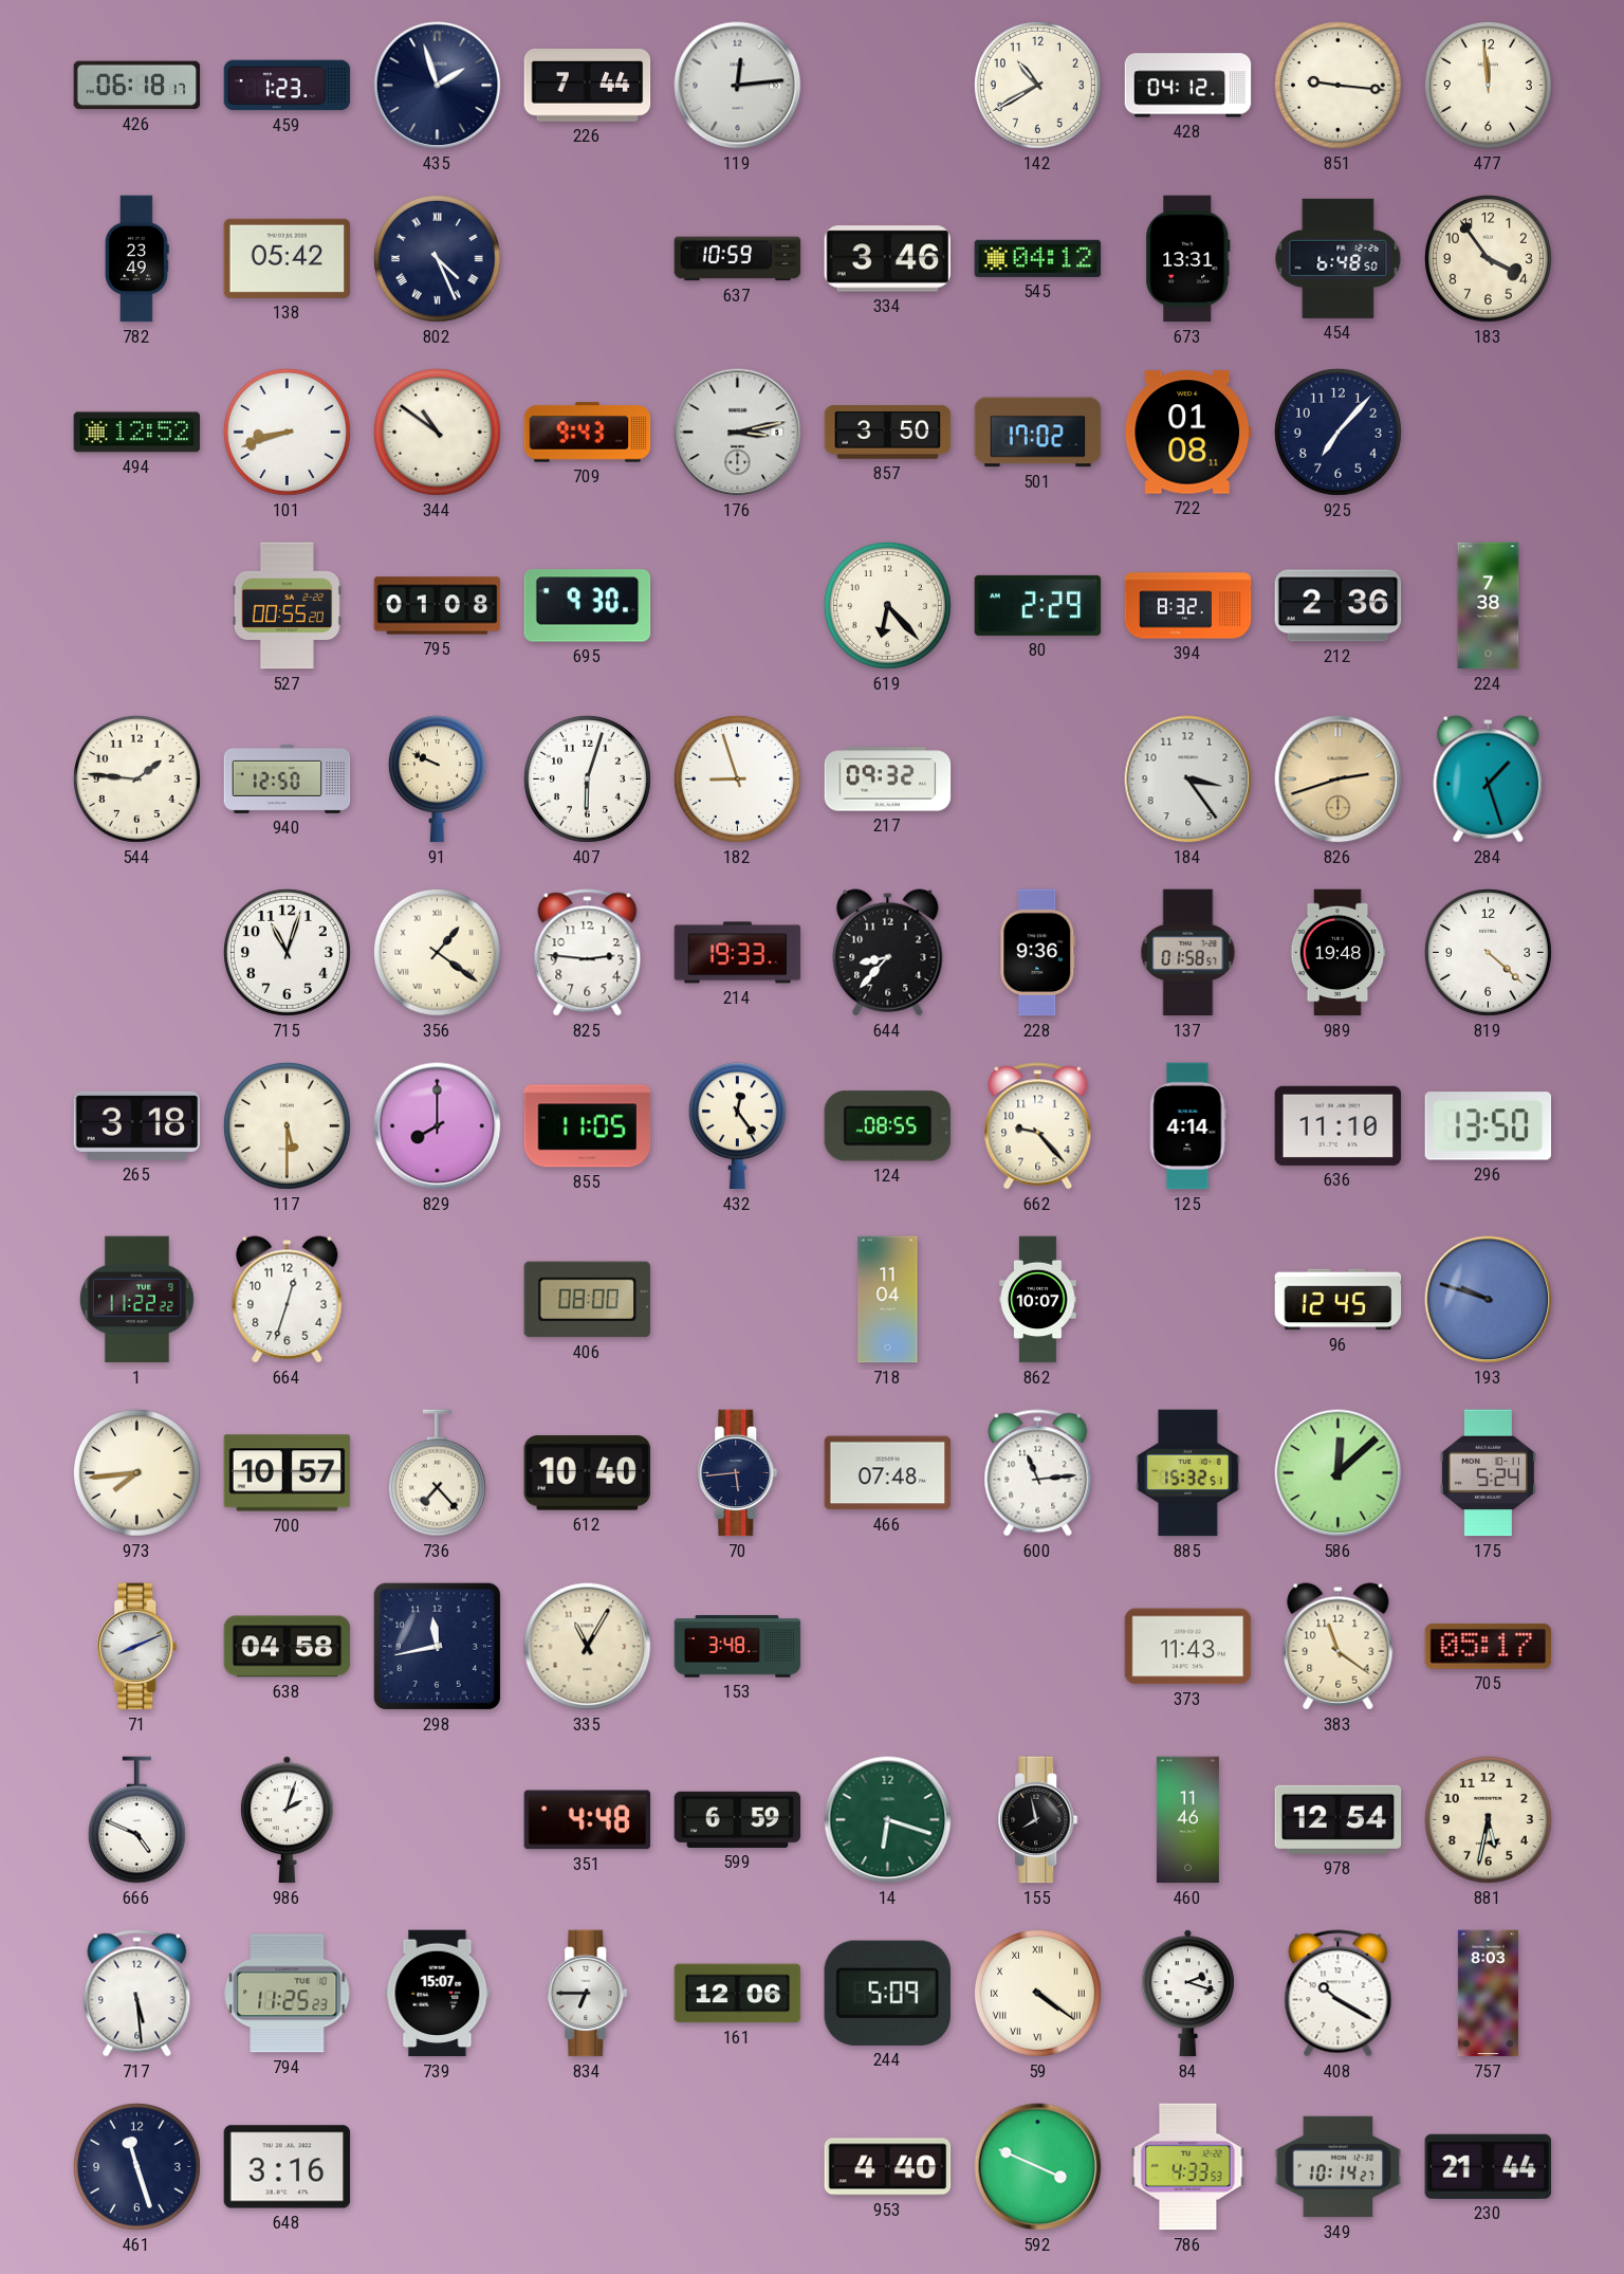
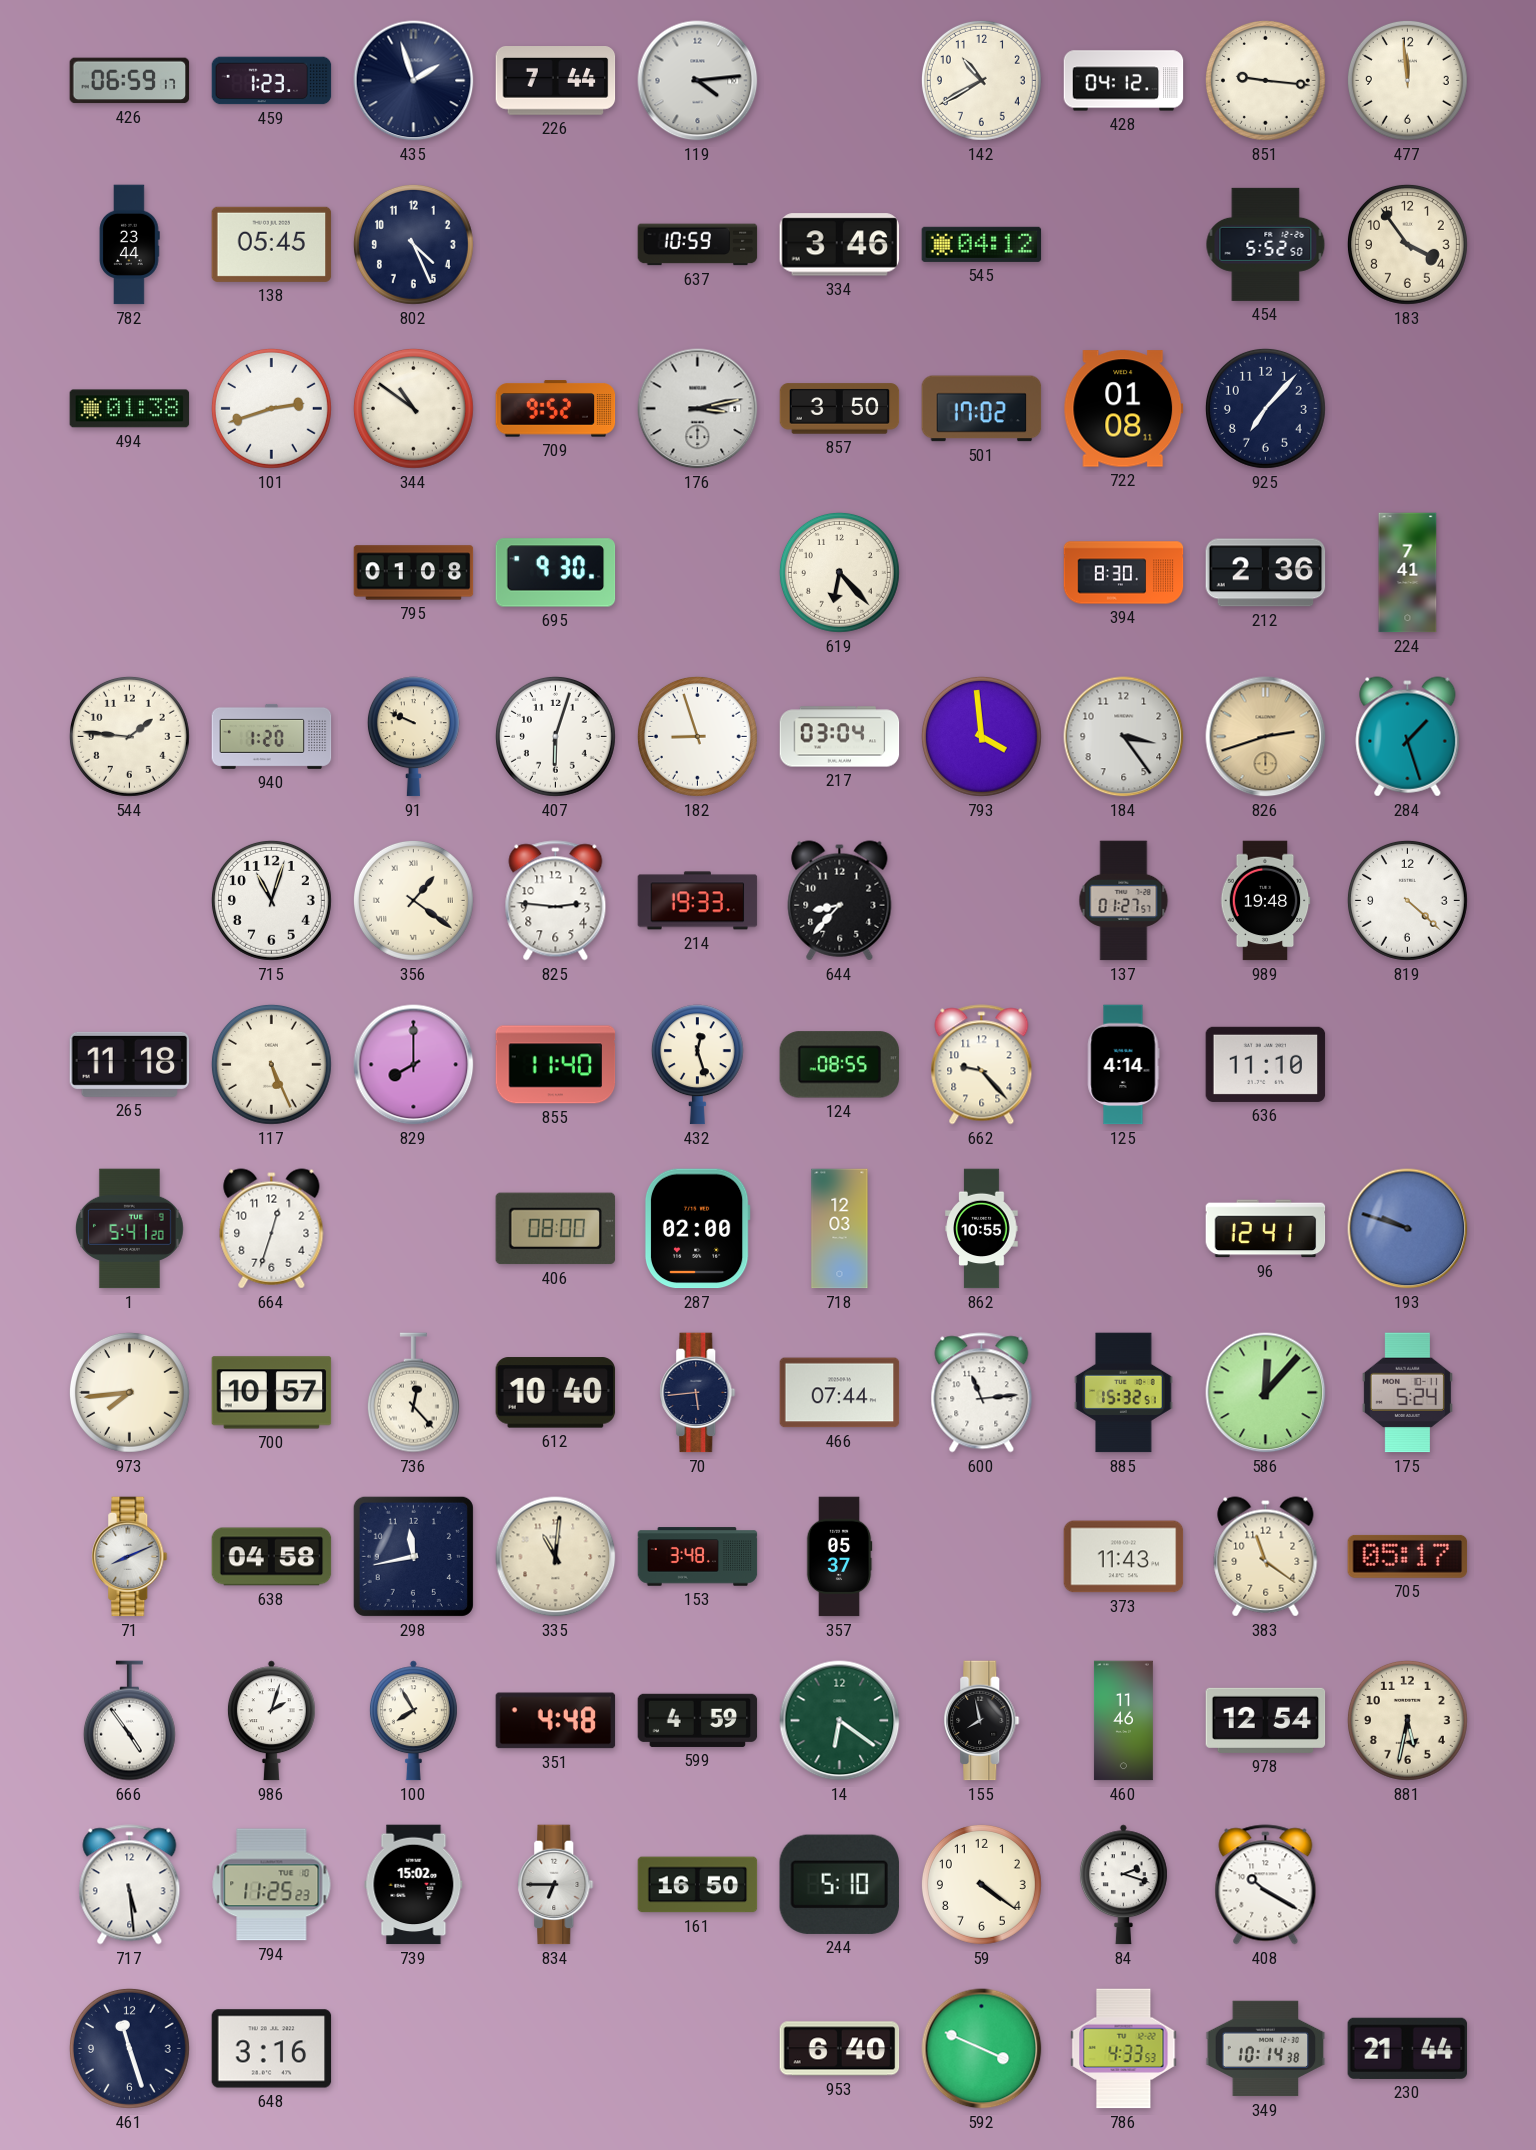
426: 06:18 -> 06:59 (130, 81)
119: 12:14 -> 4:14 (698, 81)
782: 23:49 -> 23:44 (129, 245)
138: 05:42 -> 05:45 (272, 244)
802 numerals: Roman -> Arabic (413, 244)
673: 13:31 -> none (1188, 259)
454: 6:48 -> 5:52 (1266, 244)
494: 12:52 -> 01:38 (130, 409)
101: 8:42 -> 2:42 (271, 408)
709: 9:43 -> 9:52 (556, 409)
527: 00:55 -> none (287, 606)
80: 2:29 -> none (1038, 605)
394: 8:32 -> 8:30 (1124, 573)
224: 7:38 -> 7:41 (1408, 573)
940: 12:50 -> 1:20 (272, 736)
217: 09:32 -> 03:04 (840, 737)
793: none -> 3:59 (981, 736)
228: 9:36 -> none (1038, 953)
137: 01:58 -> 01:27 (1124, 901)
265: 3:18 -> 11:18 (130, 1064)
117: 5:30 -> 5:26 (271, 1064)
855: 11:05 -> 11:40 (556, 1065)
432: 12:24 -> 12:27 (697, 1065)
296: 13:50 -> none (1489, 1126)
1: 11:22 -> 5:41 (129, 1229)
287: none -> 02:00 (697, 1229)
718: 11:04 -> 12:03 (840, 1229)
862: 10:07 -> 10:55 (982, 1229)
96: 12:45 -> 12:41 (1266, 1229)
736: 7:23 -> 12:23 (413, 1393)
466: 07:48 -> 07:44 (840, 1393)
586: 12:08 -> 12:07 (1266, 1393)
335: 11:05 -> 11:01 (556, 1557)
357: none -> 05:37 (839, 1557)
666: 4:49 -> 4:54 (129, 1721)
100: none -> 7:55 (413, 1721)
599: 6:59 -> 4:59 (698, 1720)
14: 6:18 -> 6:21 (840, 1721)
739: 15:07 -> 15:02 (414, 1885)
161: 12:06 -> 16:50 (698, 1885)
244: 5:09 -> 5:10 (839, 1884)
59 numerals: Roman -> Arabic (981, 1884)
757: 8:03 -> none (1488, 1994)
953: 4:40 -> 6:40 (840, 2049)
349: 10:14:27 -> 10:14:38 (1266, 2049)
